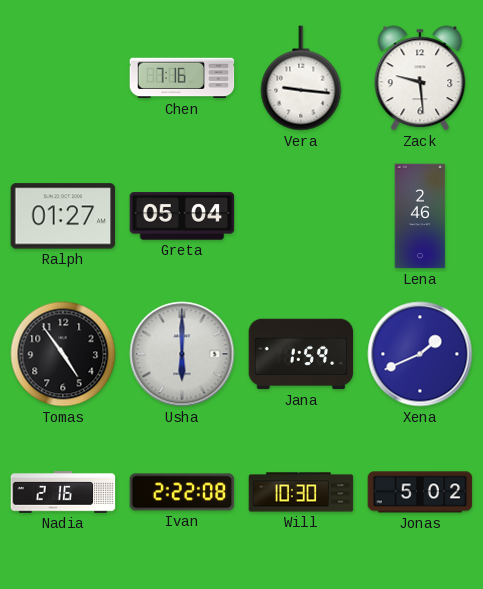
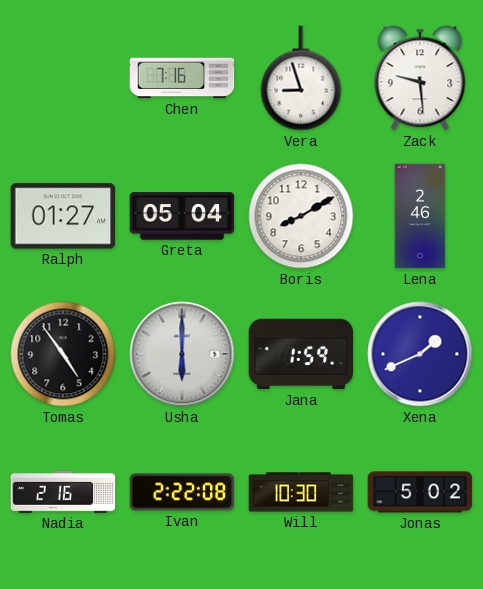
Vera: 9:16 -> 8:57 (301, 78)
Boris: none -> 8:10 (301, 216)
